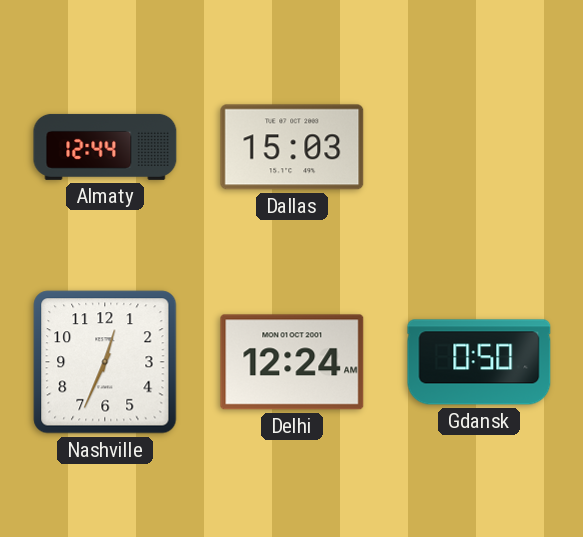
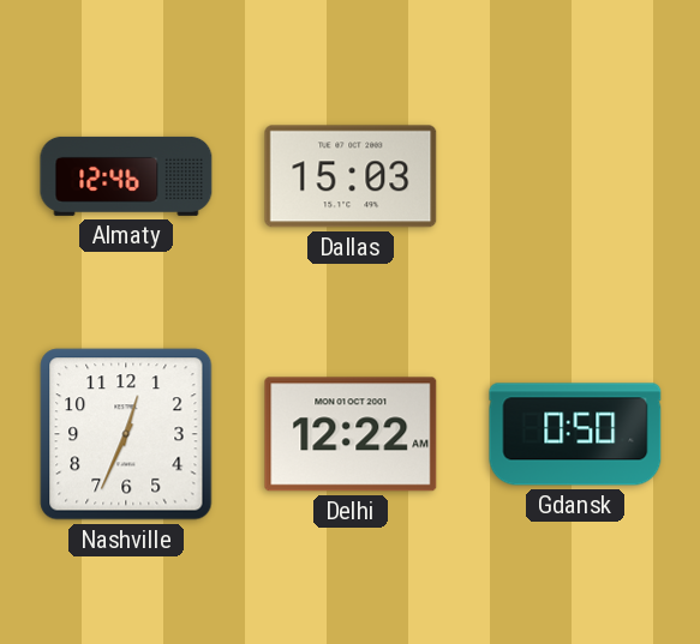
Almaty: 12:44 -> 12:46 (126, 176)
Delhi: 12:24 -> 12:22 (351, 434)
